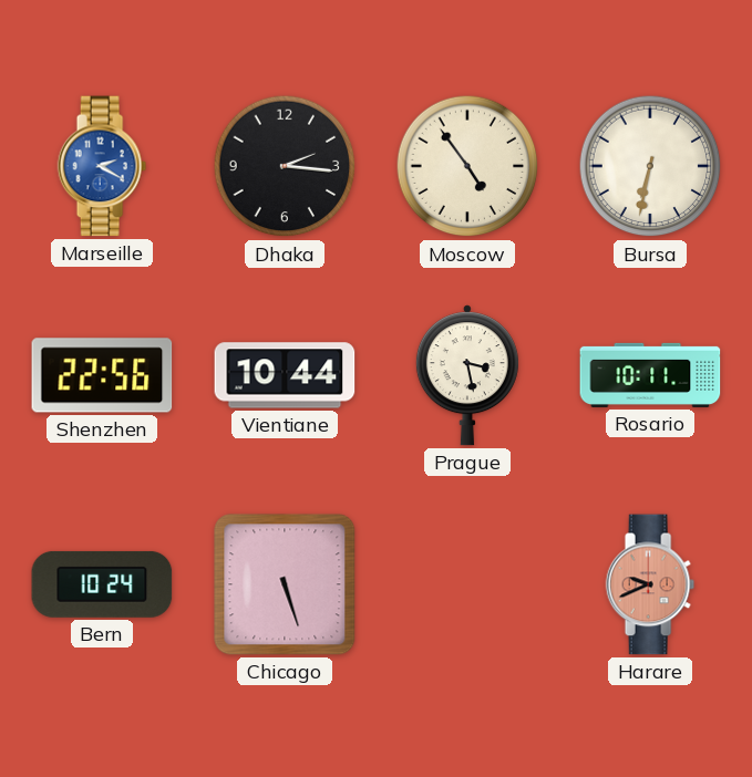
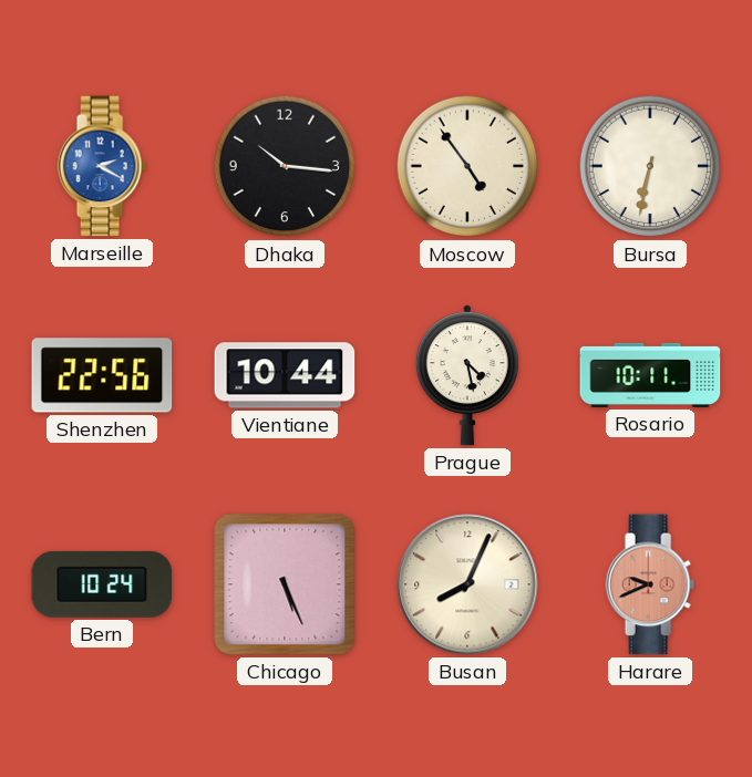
Dhaka: 2:16 -> 10:16 (285, 166)
Prague: 3:28 -> 4:28 (467, 375)
Chicago: 5:27 -> 5:26 (285, 584)
Busan: none -> 8:04 (467, 584)
